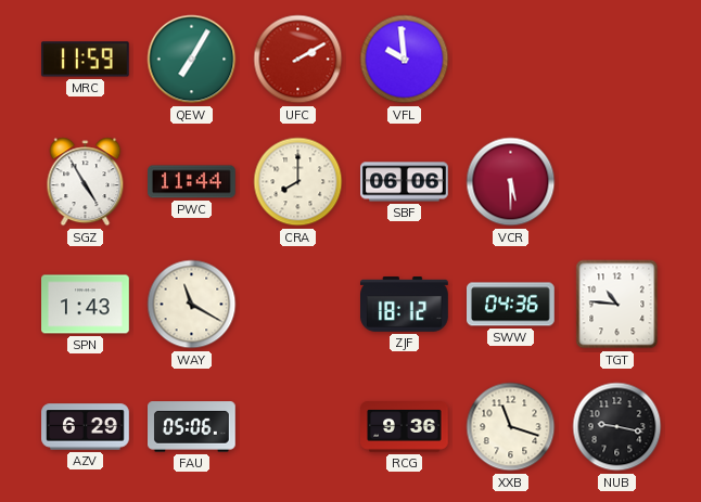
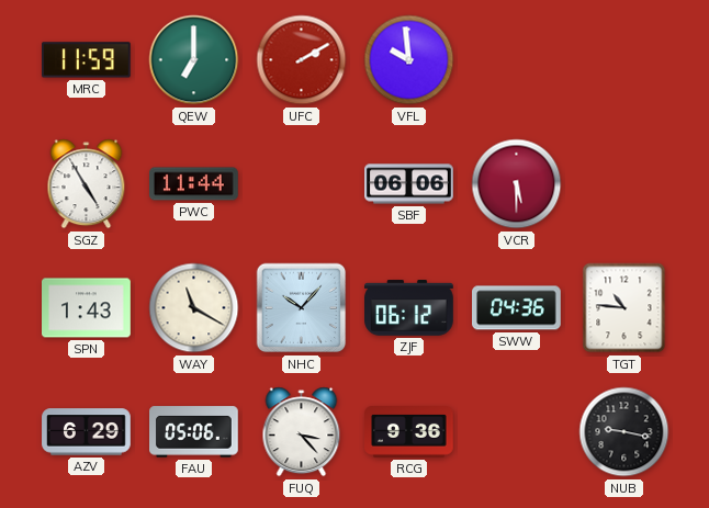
QEW: 7:05 -> 7:00 (194, 60)
CRA: 8:00 -> none (298, 182)
NHC: none -> 10:07 (302, 308)
ZJF: 18:12 -> 06:12 (409, 308)
FUQ: none -> 3:23 (302, 432)
XXB: 11:18 -> none (511, 427)
